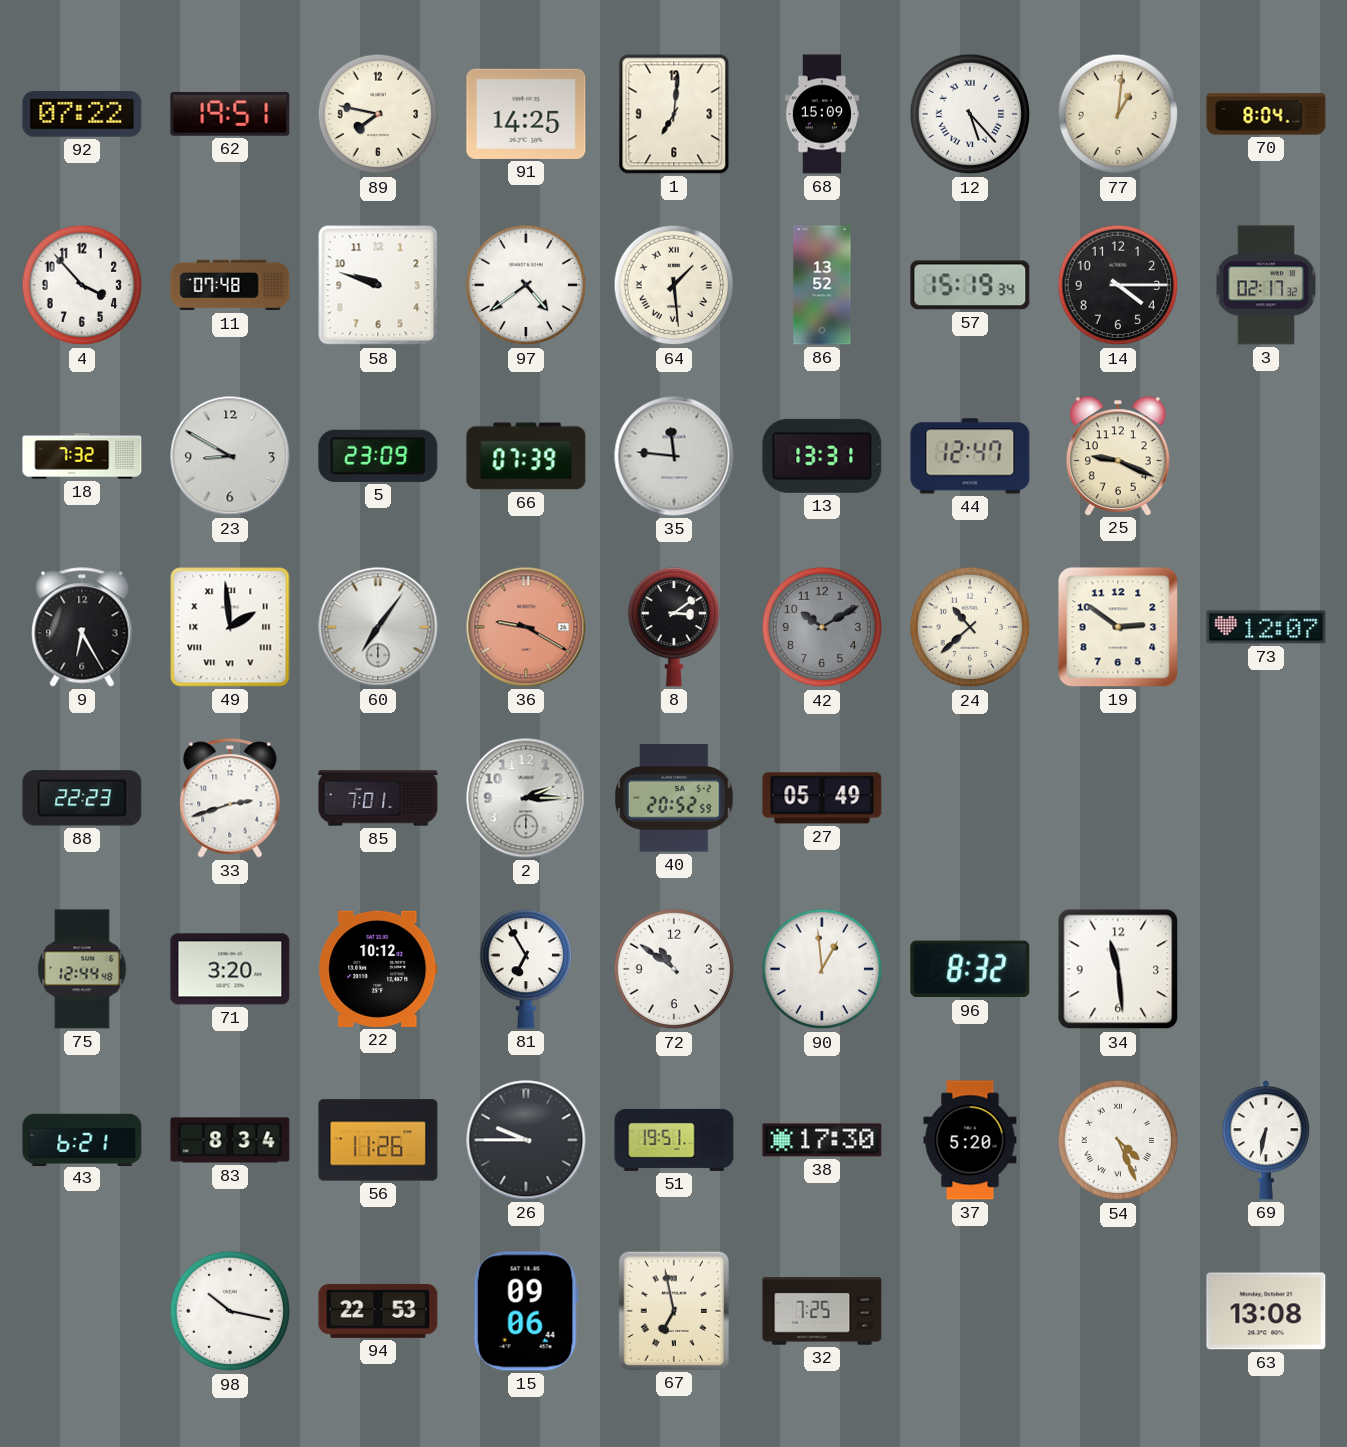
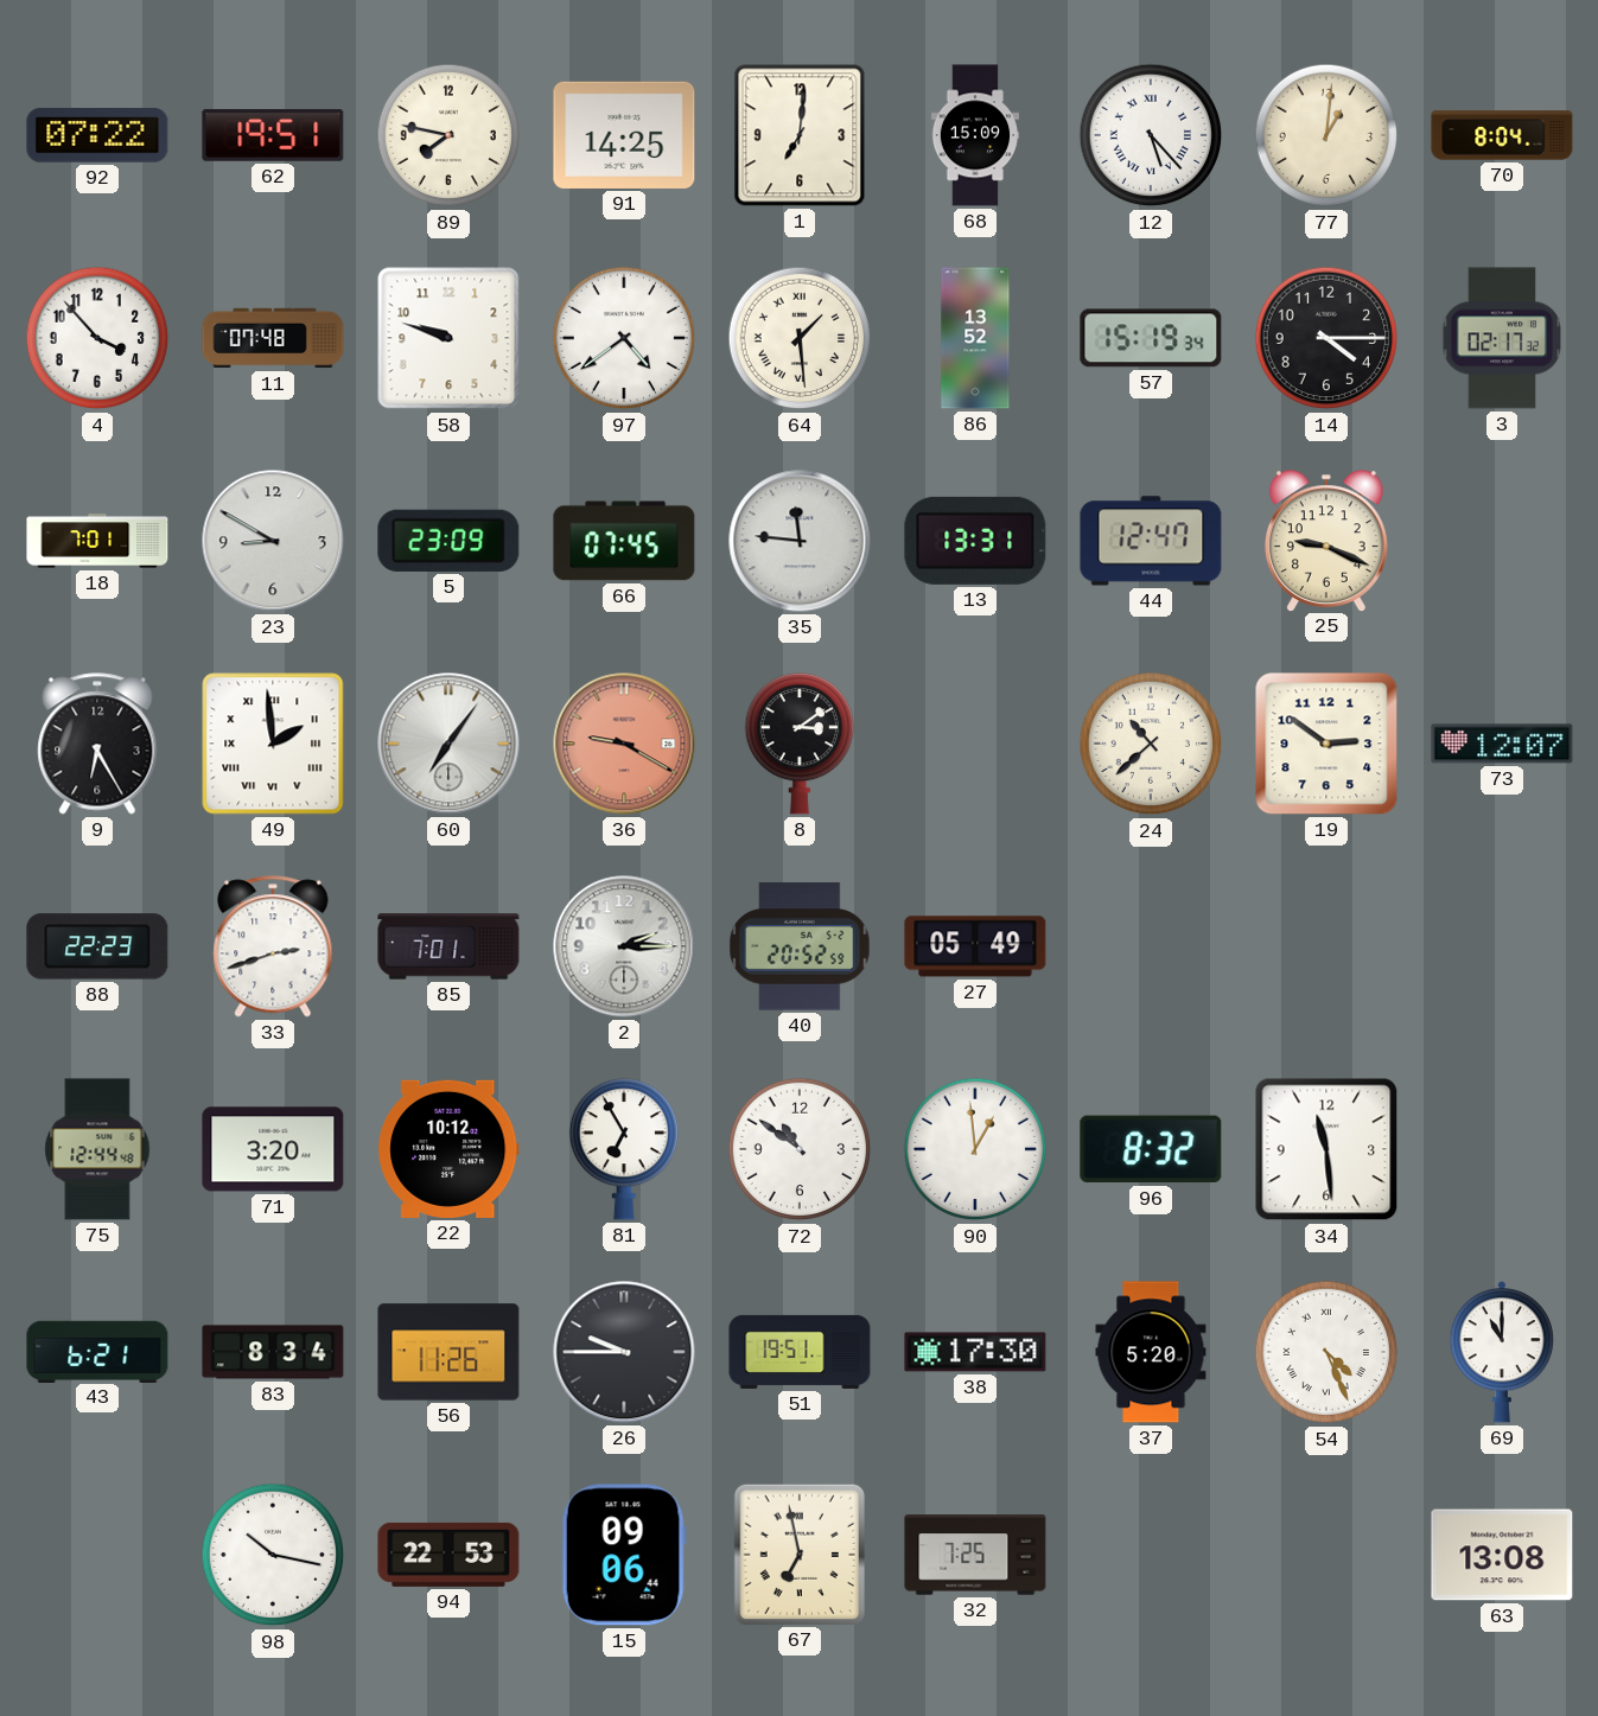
18: 7:32 -> 7:01 (97, 541)
66: 07:39 -> 07:45 (624, 541)
42: 10:10 -> none (822, 627)
69: 6:32 -> 11:00 (1501, 1352)
